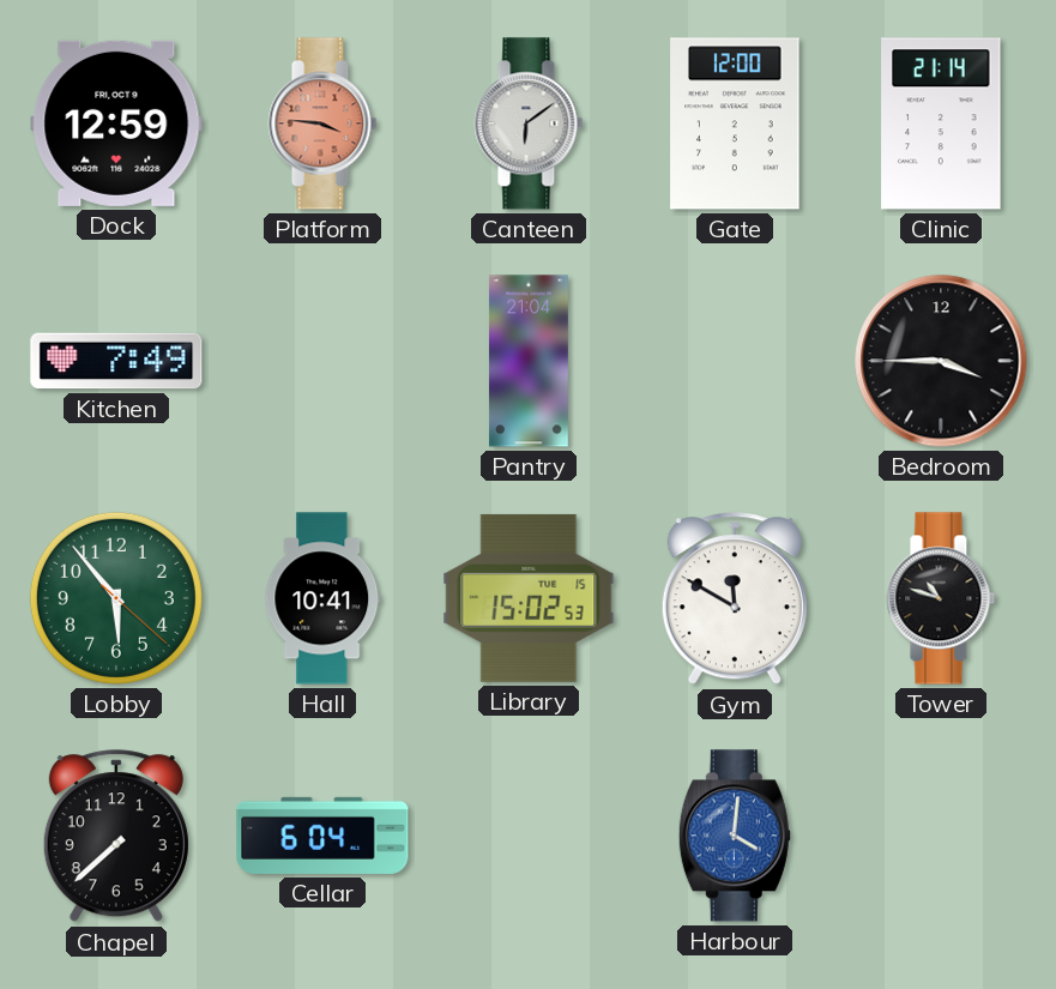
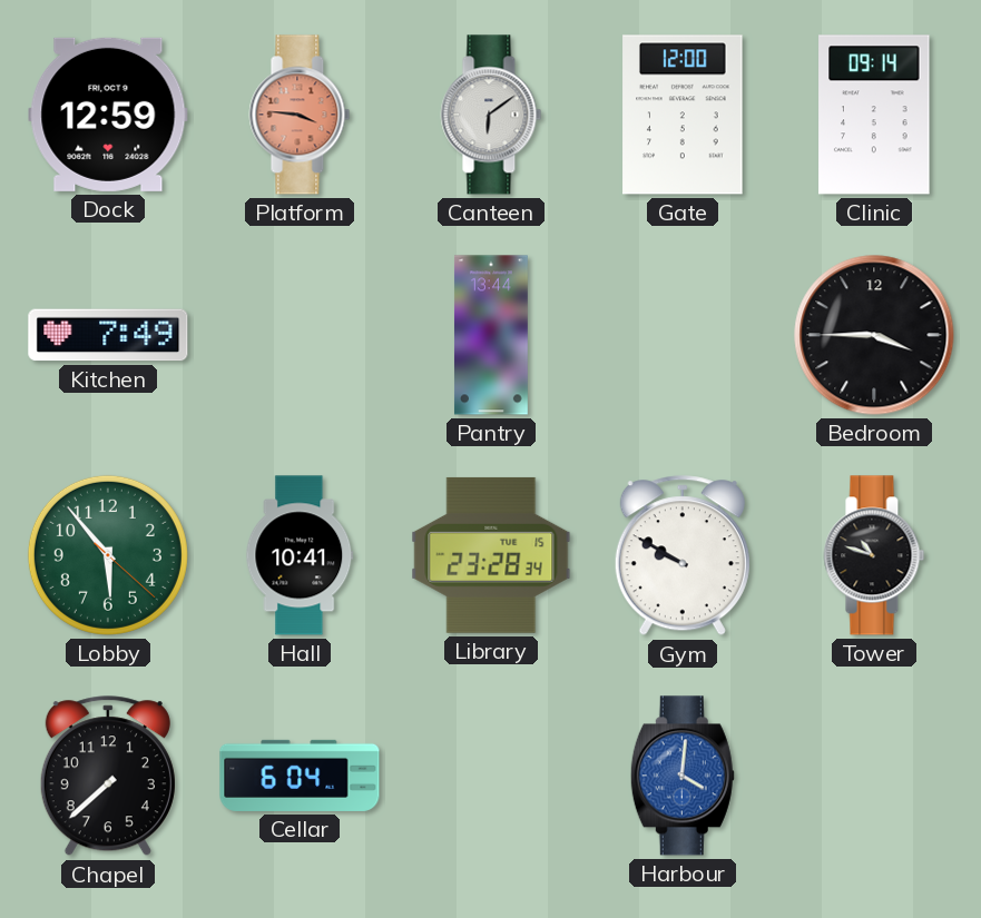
Clinic: 21:14 -> 09:14 (874, 115)
Pantry: 21:04 -> 13:44 (491, 335)
Library: 15:02 -> 23:28 (491, 555)
Gym: 11:50 -> 9:50 (683, 556)
